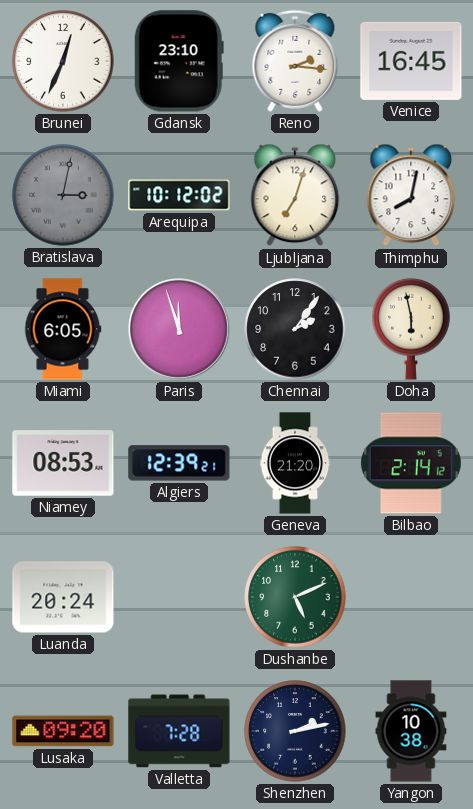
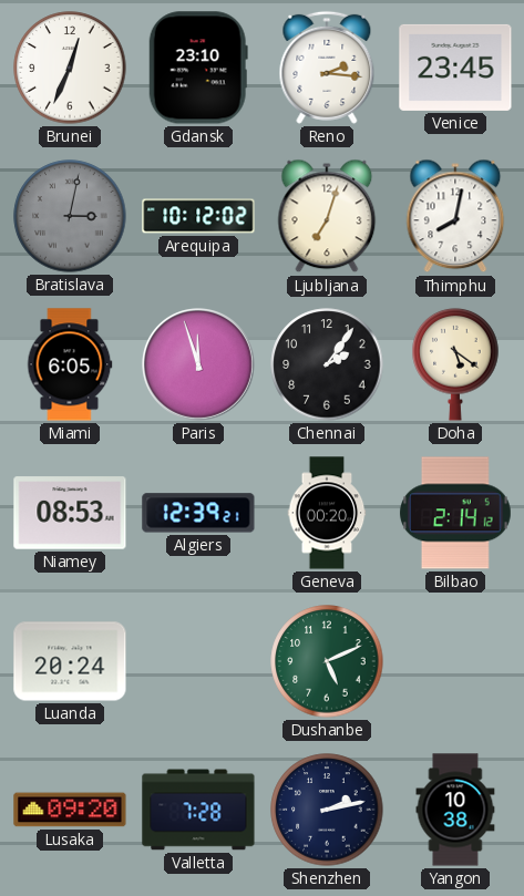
Venice: 16:45 -> 23:45 (455, 68)
Doha: 5:58 -> 5:21 (455, 364)
Geneva: 21:20 -> 00:20 (327, 513)
